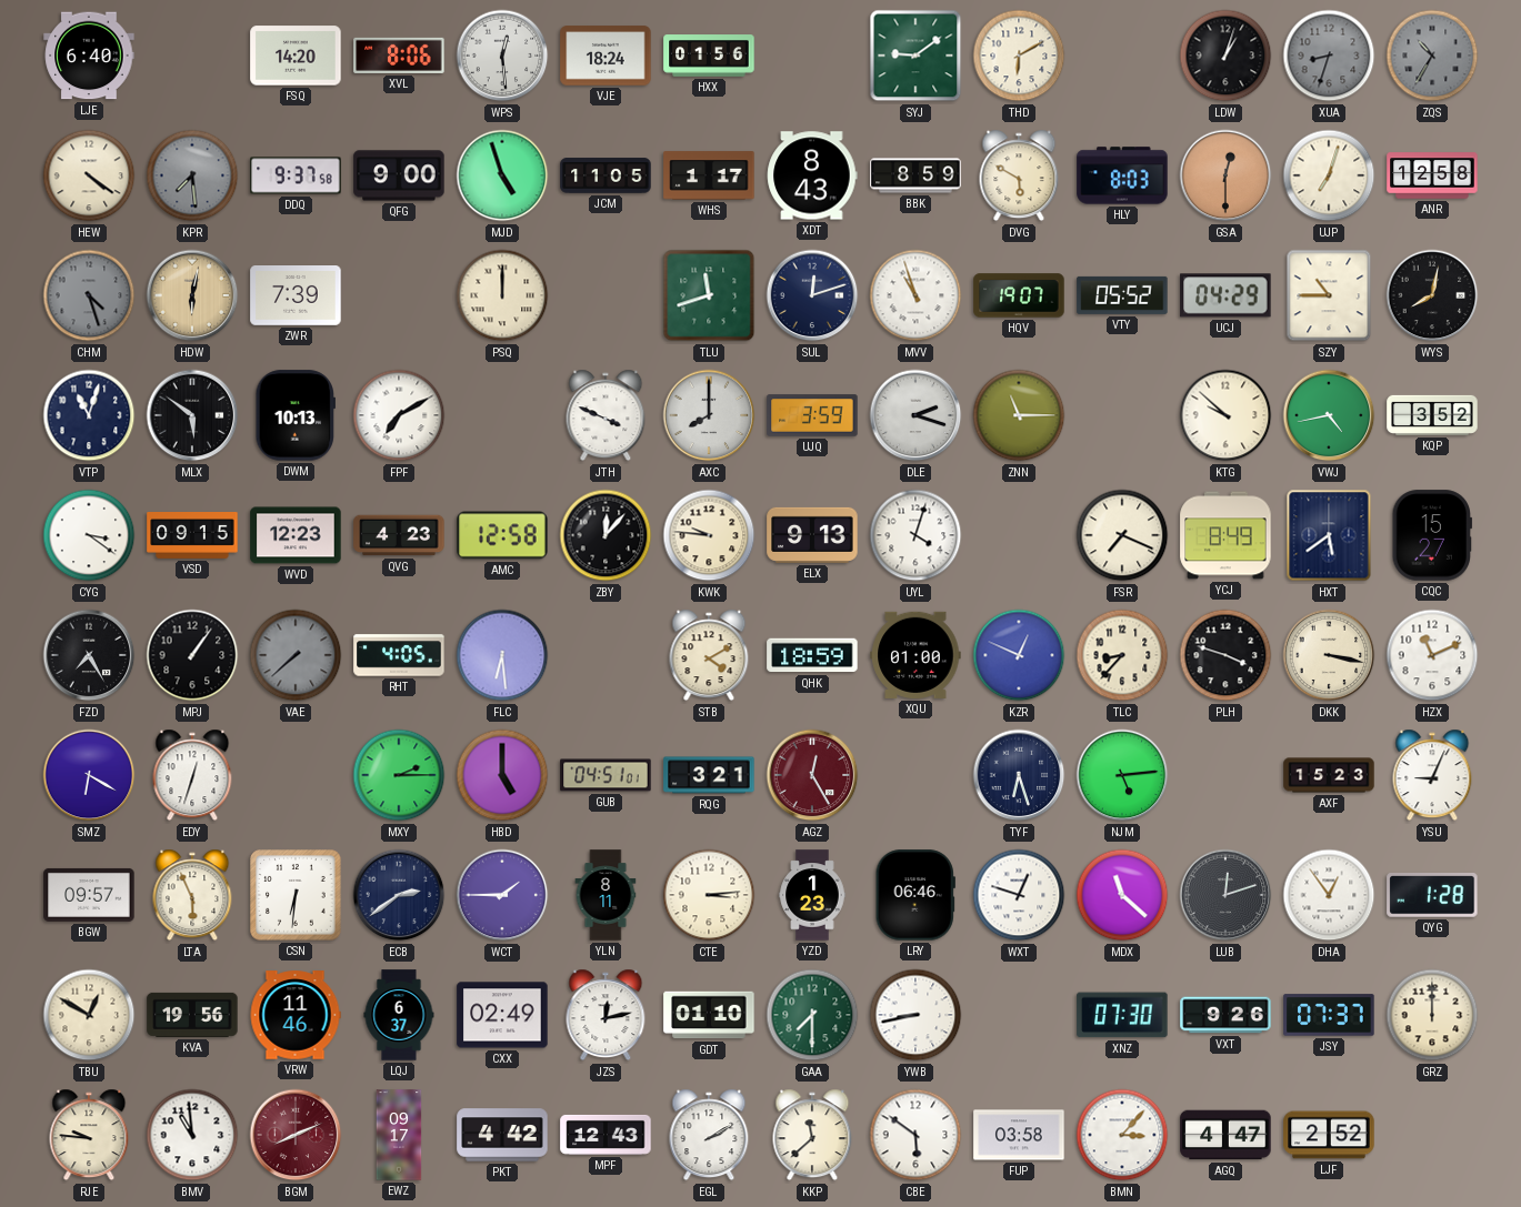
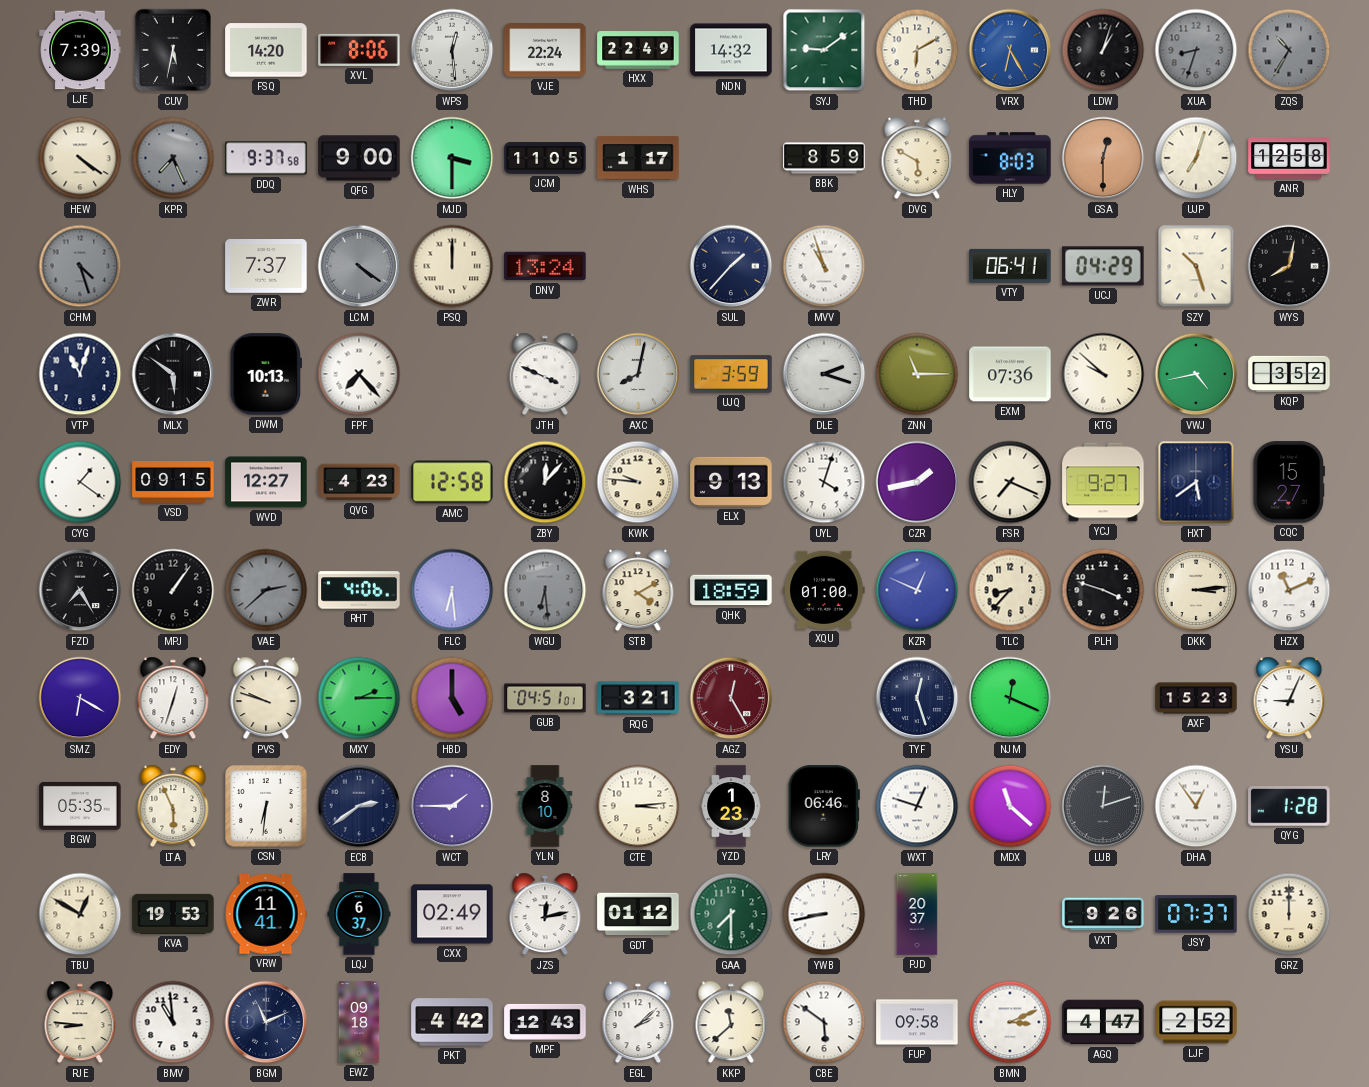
LJE: 6:40 -> 7:39 (80, 50)
CUV: none -> 5:32 (173, 50)
VJE: 18:24 -> 22:24 (545, 50)
HXX: 01:56 -> 22:49 (638, 50)
NDN: none -> 14:32 (731, 50)
VRX: none -> 6:25 (1010, 50)
KPR: 7:29 -> 7:26 (173, 158)
MJD: 4:57 -> 3:30 (452, 158)
XDT: 8:43 -> none (812, 175)
HDW: 6:02 -> none (192, 295)
ZWR: 7:39 -> 7:37 (266, 267)
LCM: none -> 4:21 (359, 266)
DNV: none -> 13:24 (545, 266)
TLU: 11:42 -> none (709, 295)
SUL: 12:12 -> 1:37 (731, 266)
HQV: 19:07 -> none (1019, 295)
VTY: 05:52 -> 06:41 (1010, 266)
SZY: 10:45 -> 10:27 (1196, 266)
FPF: 7:10 -> 7:23 (359, 374)
AXC: 8:00 -> 8:02 (638, 374)
EXM: none -> 07:36 (1010, 374)
CYG: 3:21 -> 1:21 (80, 482)
WVD: 12:23 -> 12:27 (266, 482)
CZR: none -> 1:43 (917, 482)
YCJ: 8:49 -> 9:27 (1103, 482)
VAE: 7:38 -> 2:38 (266, 590)
RHT: 4:05 -> 4:06 (359, 590)
WGU: none -> 6:29 (545, 590)
DKK: 3:17 -> 3:14 (1196, 590)
PVS: none -> 9:48 (266, 698)
TYF: 6:27 -> 12:27 (917, 698)
NJM: 5:14 -> 12:19 (1010, 698)
BGW: 09:57 -> 05:35 (80, 806)
YLN: 8:11 -> 8:10 (545, 806)
KVA: 19:56 -> 19:53 (173, 914)
VRW: 11:46 -> 11:41 (266, 914)
GDT: 01:10 -> 01:12 (638, 914)
PJD: none -> 20:37 (917, 914)
XNZ: 07:30 -> none (1122, 1015)
RJE: 9:46 -> 8:46 (80, 1022)
BGM: 8:11 -> 11:11 (266, 1022)
BGM dial: burgundy -> navy (266, 1022)
EWZ: 09:17 -> 09:18 (359, 1022)
EGL: 2:10 -> 2:08 (638, 1022)
FUP: 03:58 -> 09:58 (917, 1022)
BMN: 3:07 -> 3:11 (1010, 1022)
